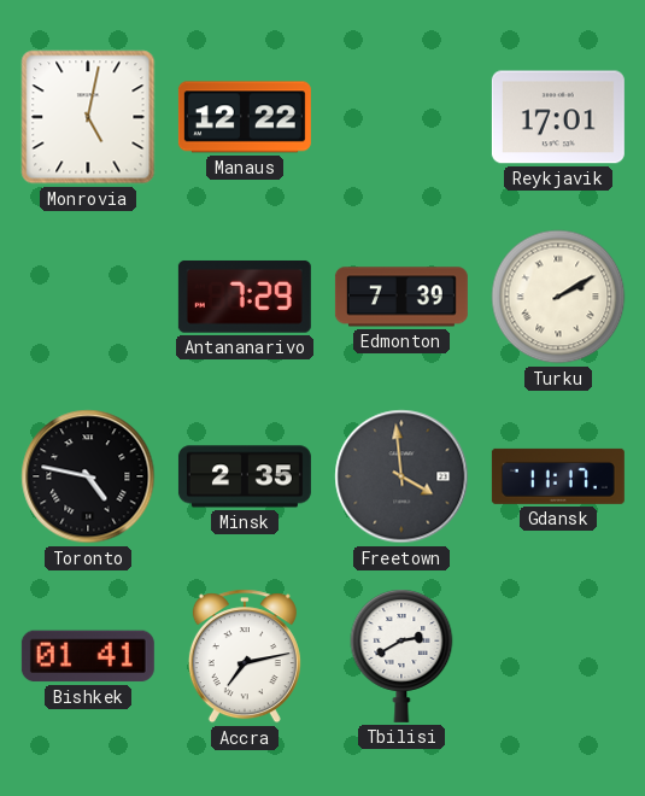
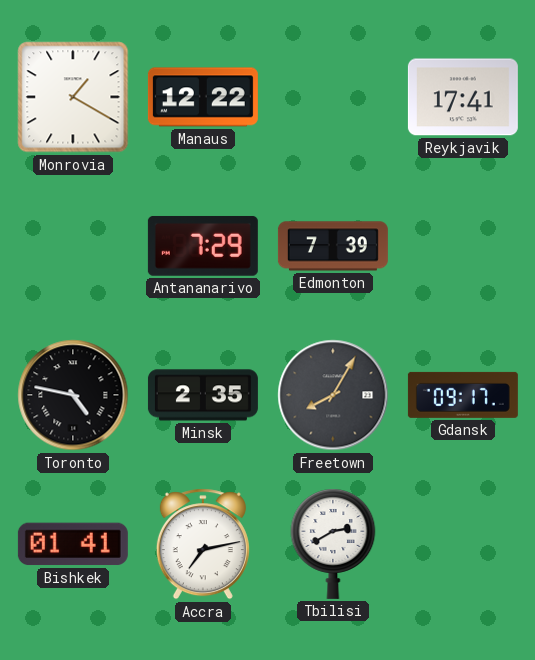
Monrovia: 5:02 -> 1:20 (73, 97)
Reykjavik: 17:01 -> 17:41 (463, 97)
Turku: 2:10 -> none (558, 297)
Freetown: 3:59 -> 8:05 (333, 395)
Gdansk: 11:17 -> 09:17 (463, 395)
